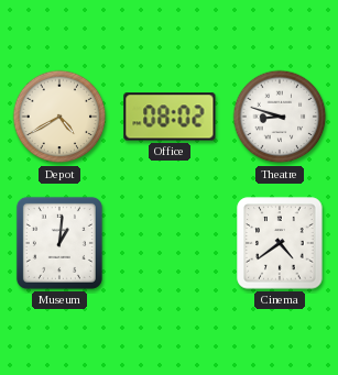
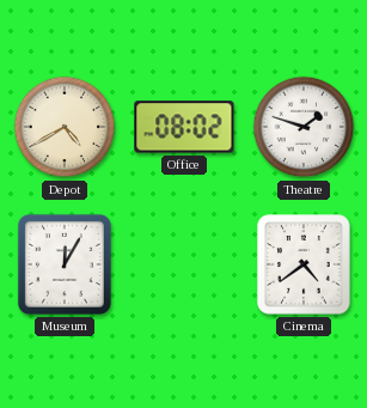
Theatre: 8:48 -> 1:48 (304, 127)
Museum: 1:01 -> 12:05 (65, 264)
